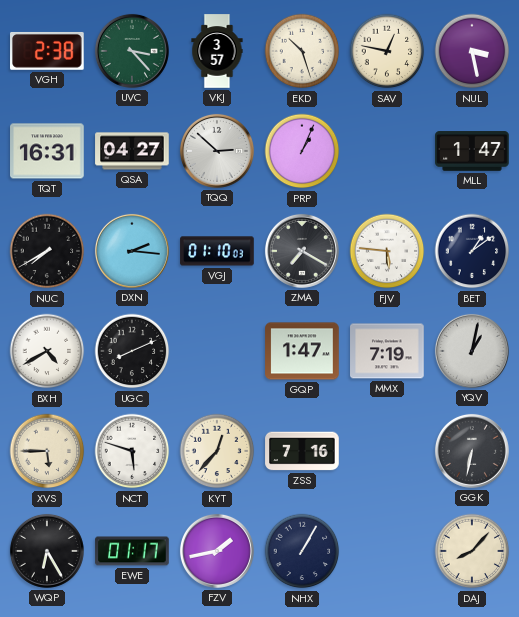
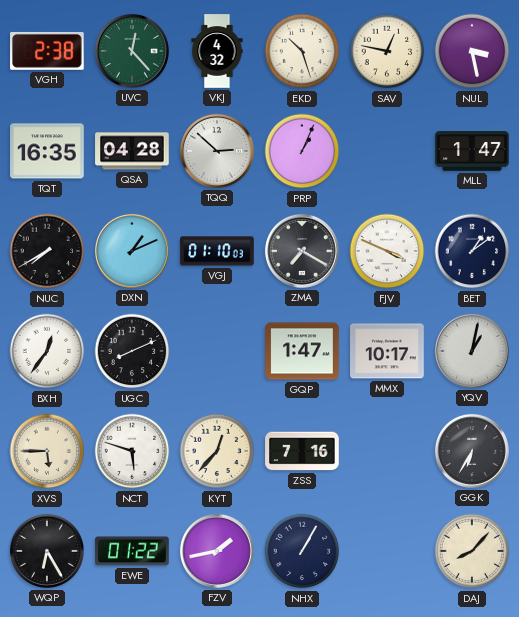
UVC: 3:23 -> 12:23 (132, 51)
VKJ: 3:57 -> 4:32 (217, 51)
TQT: 16:31 -> 16:35 (47, 151)
QSA: 04:27 -> 04:28 (132, 151)
DXN: 2:16 -> 1:11 (132, 251)
FJV: 5:46 -> 3:49 (387, 251)
BXH: 4:40 -> 12:36 (47, 351)
MMX: 7:19 -> 10:17 (387, 351)
GGK: 6:32 -> 6:35 (472, 451)
EWE: 01:17 -> 01:22 (132, 551)
